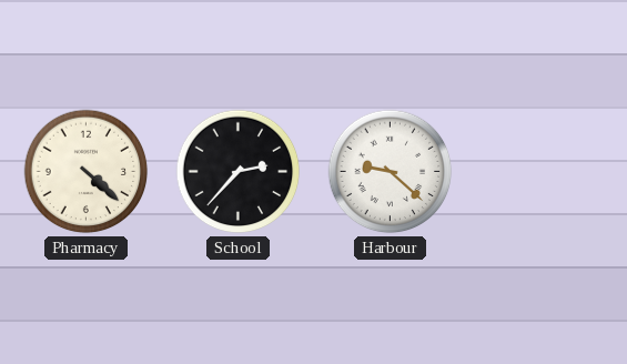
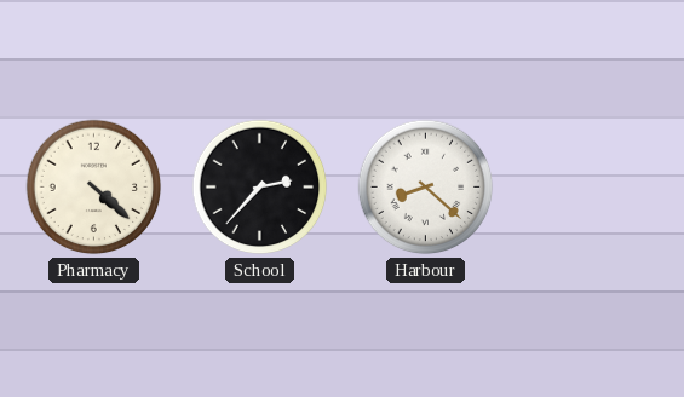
Harbour: 9:22 -> 8:22 (426, 188)
